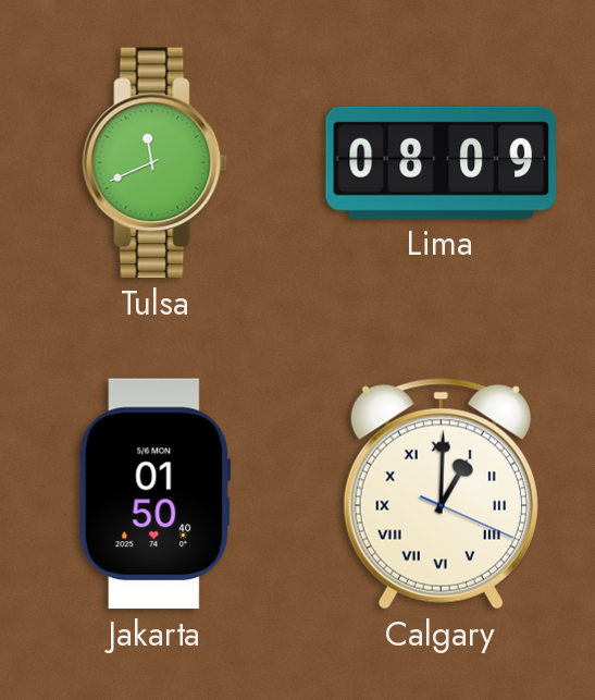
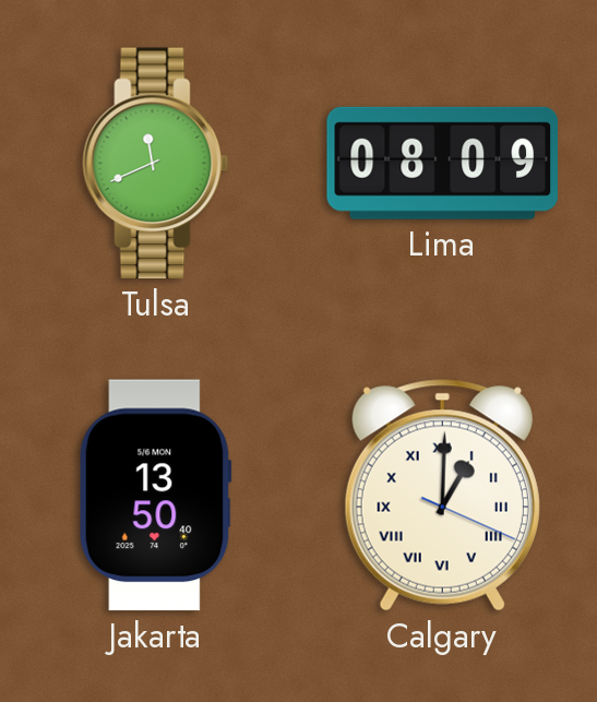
Jakarta: 01:50 -> 13:50 (155, 496)
